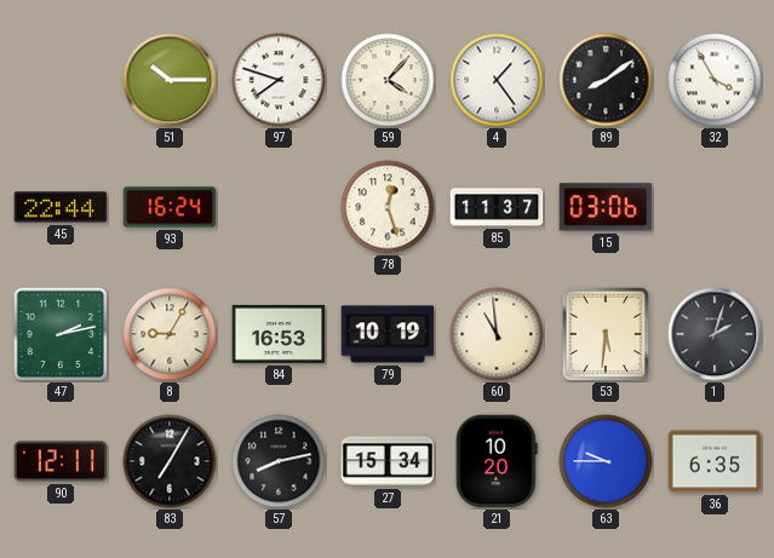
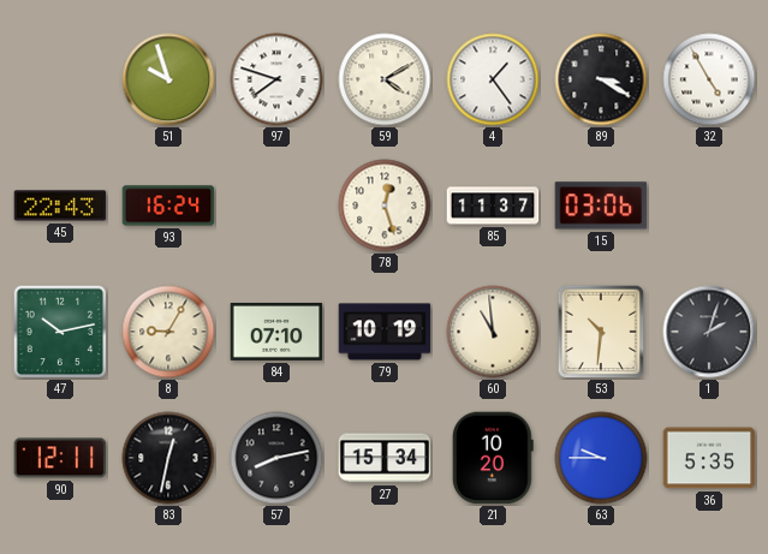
51: 10:15 -> 9:57 (168, 79)
59: 4:07 -> 4:10 (385, 79)
89: 8:09 -> 3:20 (601, 79)
32: 3:55 -> 4:55 (709, 79)
45: 22:44 -> 22:43 (60, 205)
47: 2:13 -> 10:13 (60, 332)
84: 16:53 -> 07:10 (276, 332)
53: 5:31 -> 10:31 (601, 332)
83: 7:05 -> 12:32 (168, 458)
36: 6:35 -> 5:35 (709, 458)
